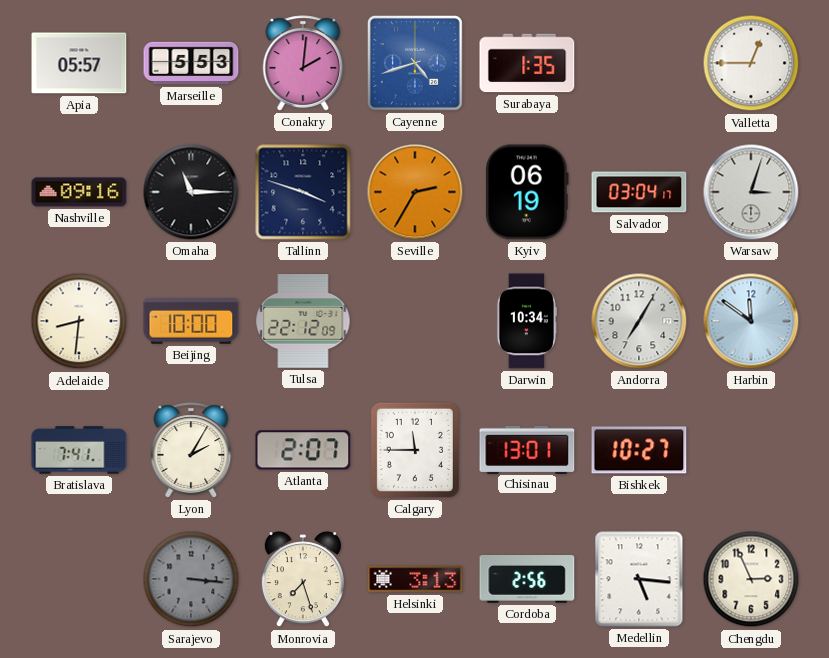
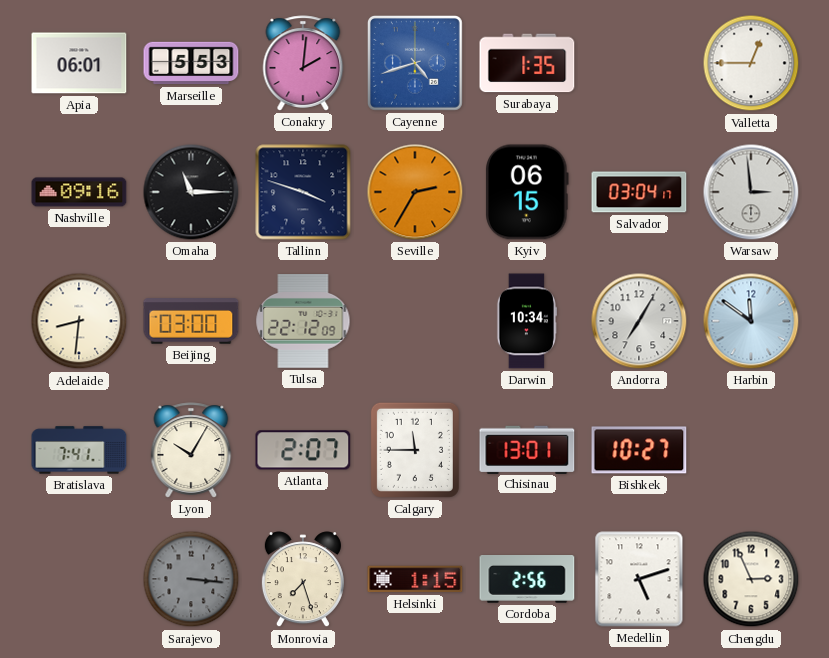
Apia: 05:57 -> 06:01 (79, 63)
Kyiv: 06:19 -> 06:15 (528, 192)
Warsaw: 3:03 -> 2:59 (751, 192)
Beijing: 10:00 -> 03:00 (191, 321)
Lyon: 2:05 -> 10:05 (191, 450)
Helsinki: 3:13 -> 1:15 (415, 579)
Medellin: 5:16 -> 5:12 (639, 579)
